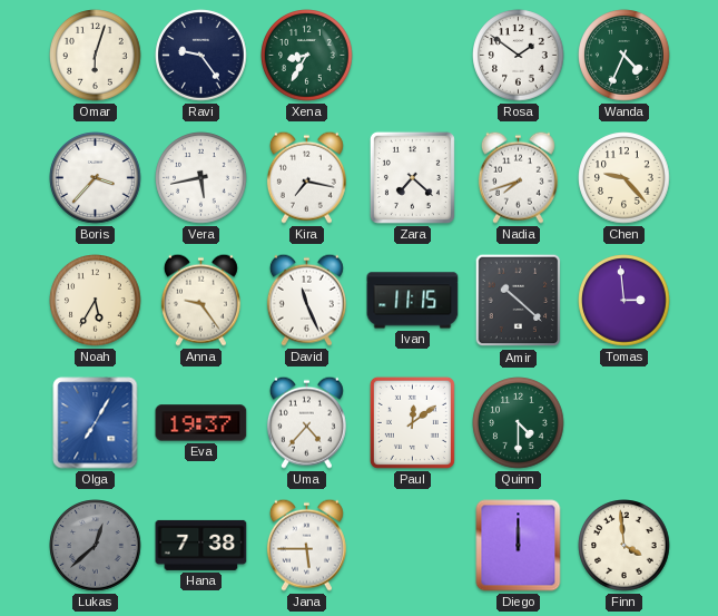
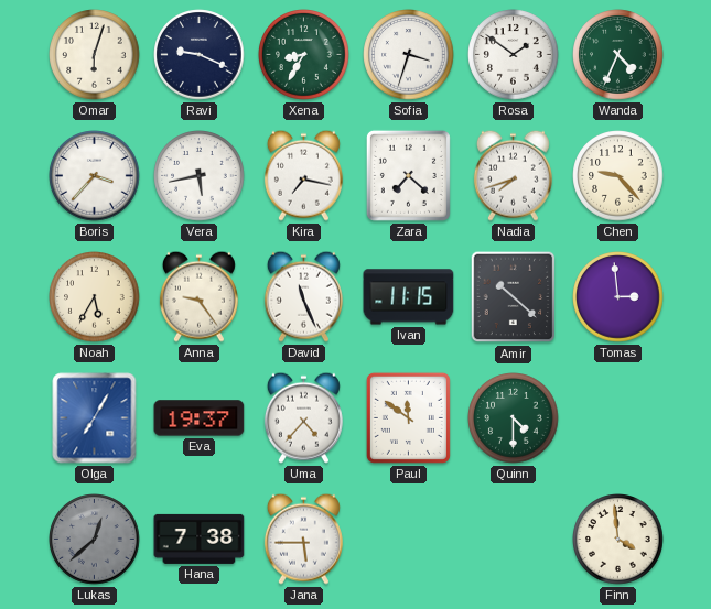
Ravi: 9:24 -> 9:19 (200, 55)
Sofia: none -> 3:33 (409, 55)
Paul: 12:09 -> 11:51 (408, 417)
Diego: 12:00 -> none (519, 546)
